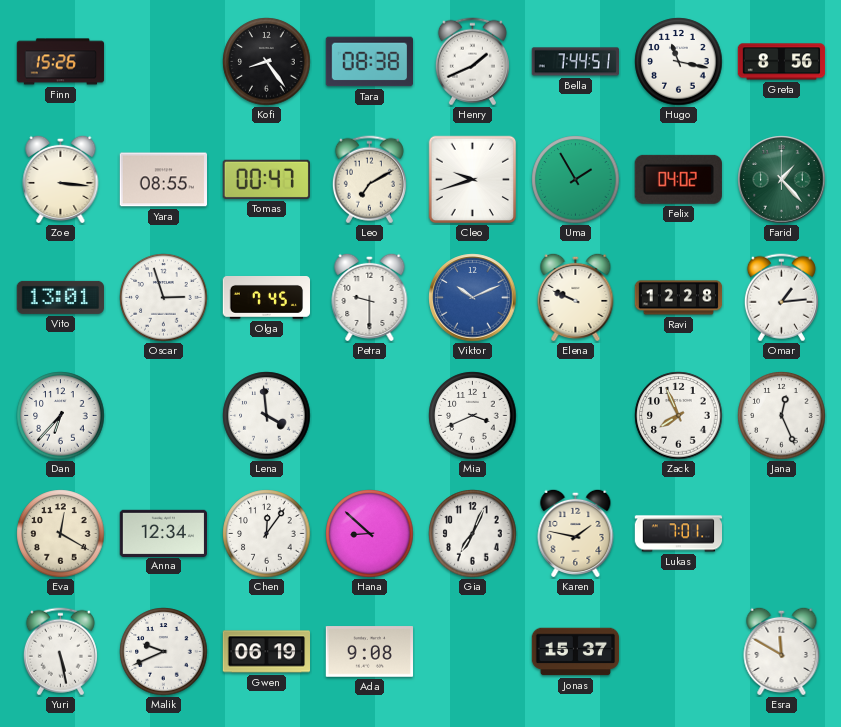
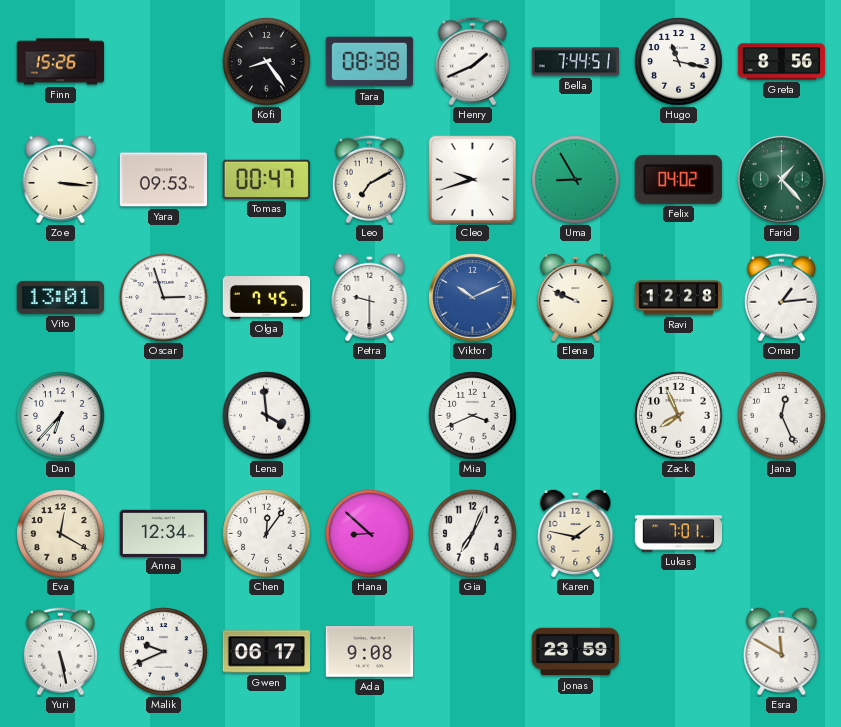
Yara: 08:55 -> 09:53 (163, 180)
Uma: 1:55 -> 8:55 (576, 180)
Gwen: 06:19 -> 06:17 (266, 652)
Jonas: 15:37 -> 23:59 (576, 652)
